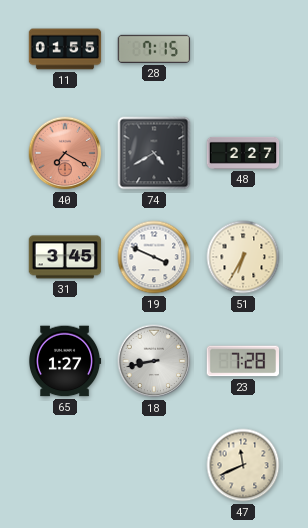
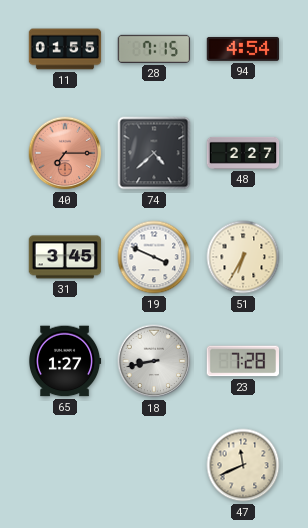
94: none -> 4:54 (243, 49)
40: 7:20 -> 7:15 (65, 153)
74: 4:40 -> 4:38 (154, 153)
